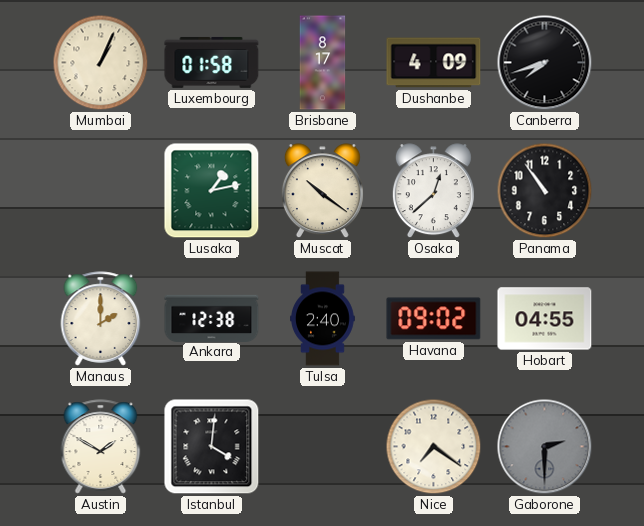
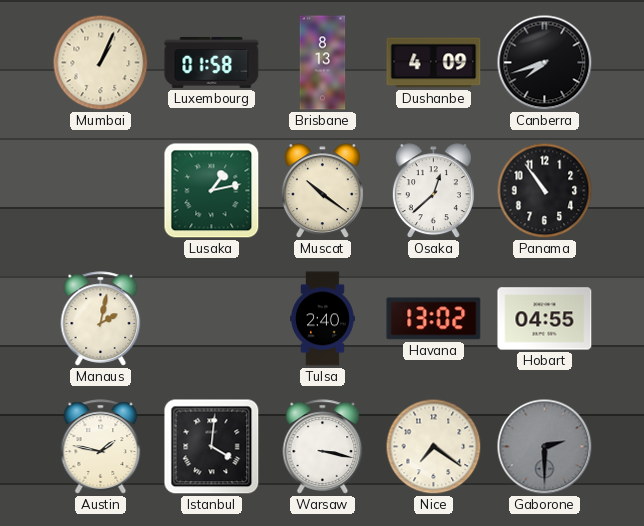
Brisbane: 8:17 -> 8:13 (323, 63)
Manaus: 2:00 -> 2:02 (101, 319)
Ankara: 12:38 -> none (212, 318)
Havana: 09:02 -> 13:02 (434, 319)
Austin: 1:50 -> 1:47 (101, 447)
Warsaw: none -> 3:17 (323, 447)
